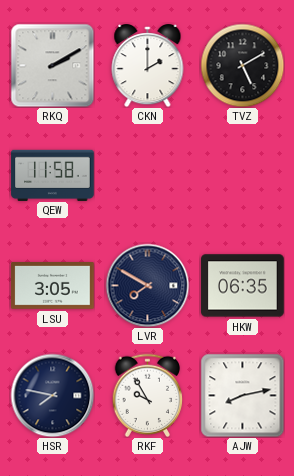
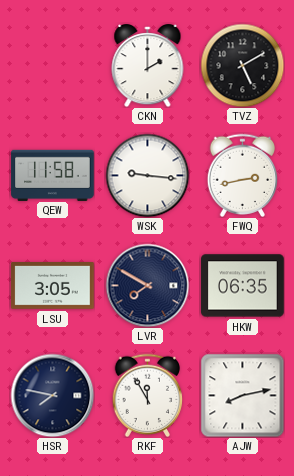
RKQ: 2:10 -> none (52, 65)
WSK: none -> 9:16 (147, 175)
FWQ: none -> 2:43 (243, 175)
RKF: 9:55 -> 11:55 (148, 395)
